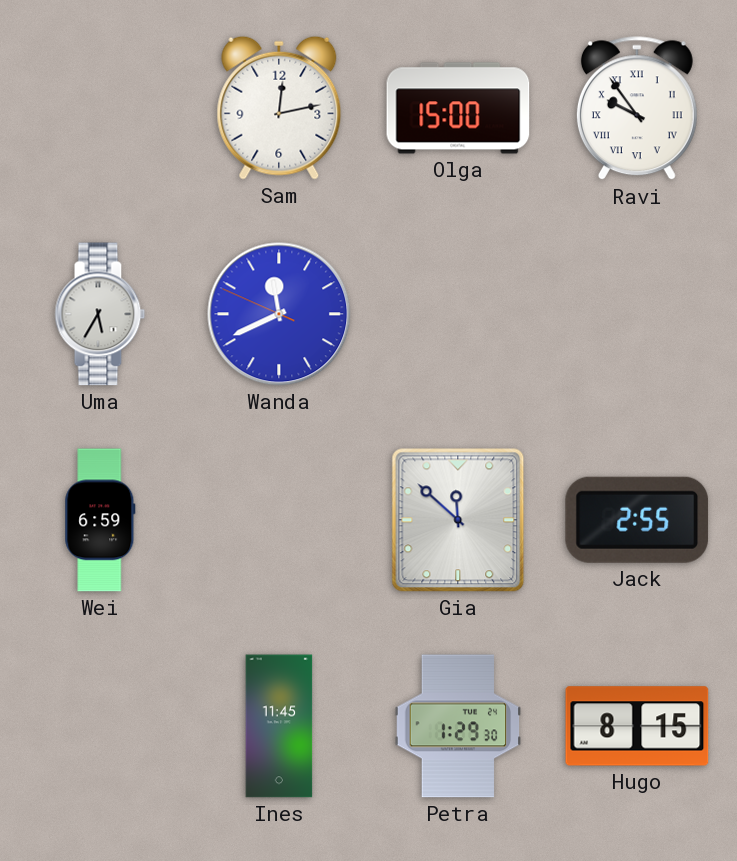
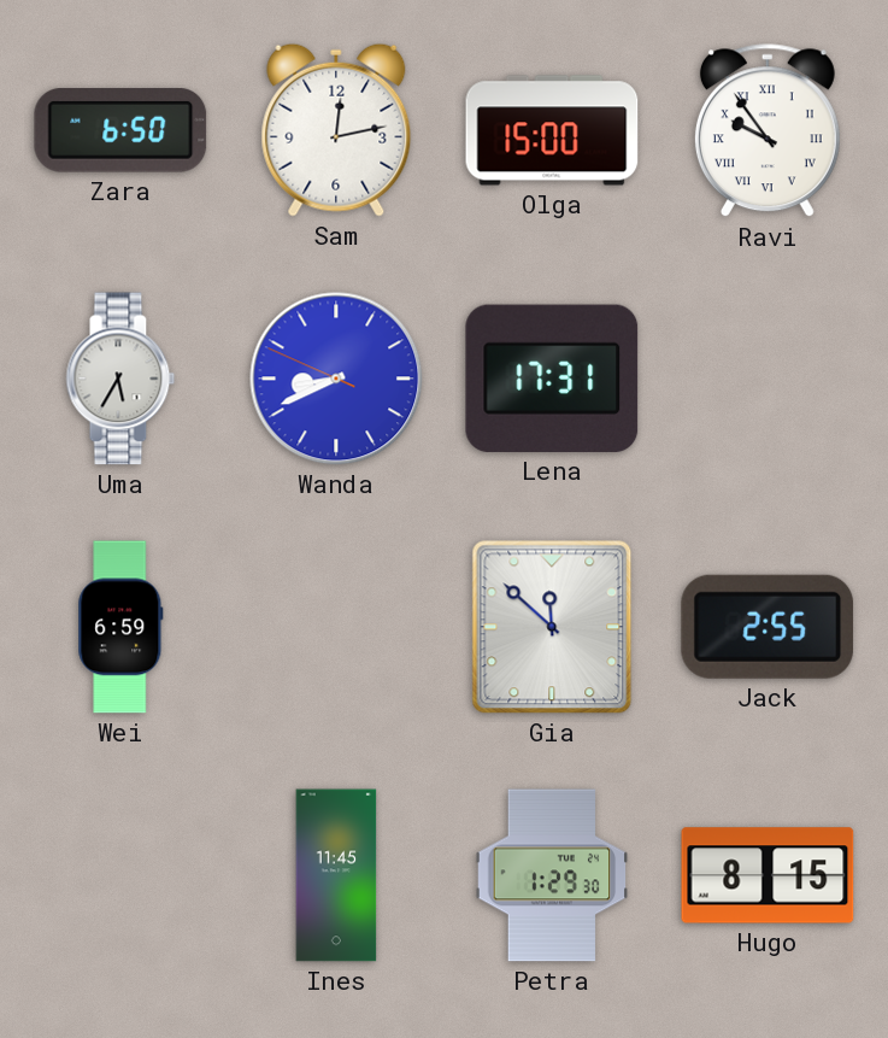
Zara: none -> 6:50 (120, 131)
Wanda: 11:40 -> 8:40 (336, 379)
Lena: none -> 17:31 (552, 379)
